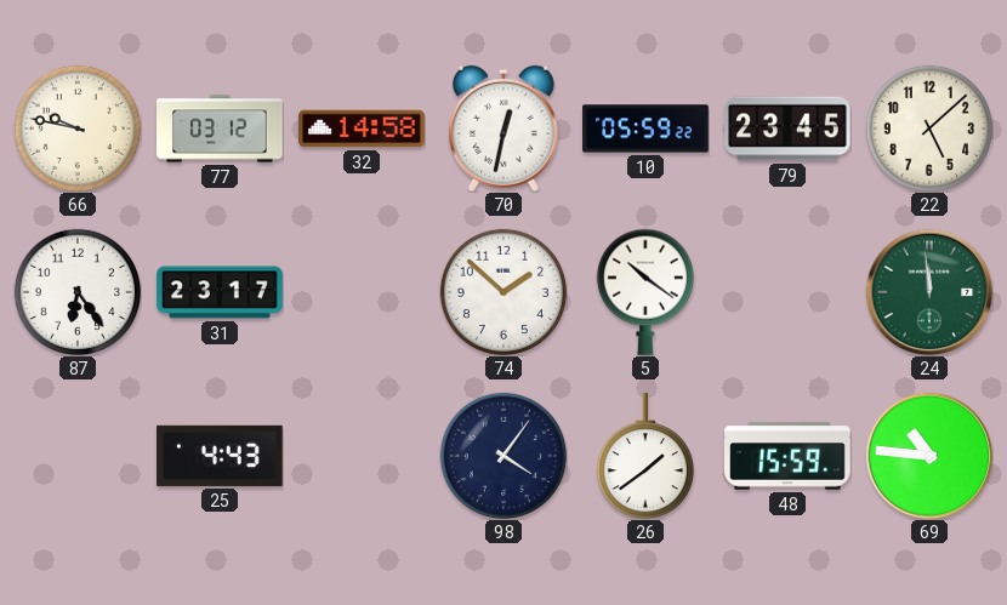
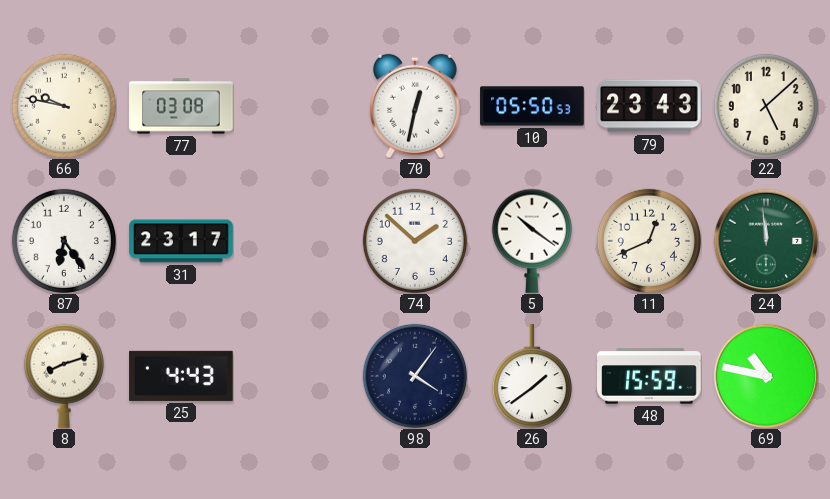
77: 03:12 -> 03:08 (181, 106)
32: 14:58 -> none (362, 129)
10: 05:59 -> 05:50 (532, 106)
79: 23:45 -> 23:43 (649, 106)
11: none -> 12:41 (649, 241)
8: none -> 8:12 (64, 376)
69: 10:46 -> 10:47 (766, 376)
